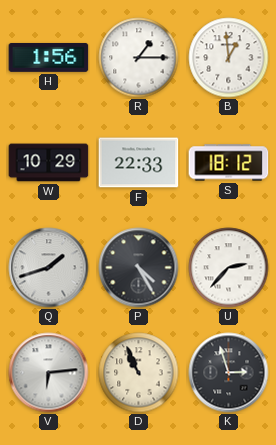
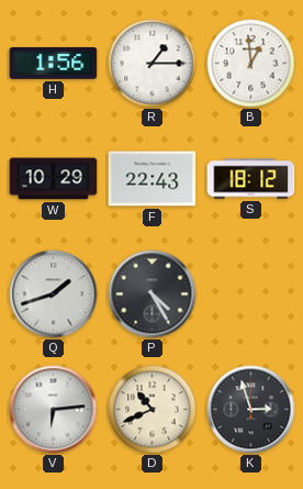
F: 22:33 -> 22:43 (153, 179)
U: 2:37 -> none (229, 268)
D: 10:56 -> 10:41 (153, 410)
